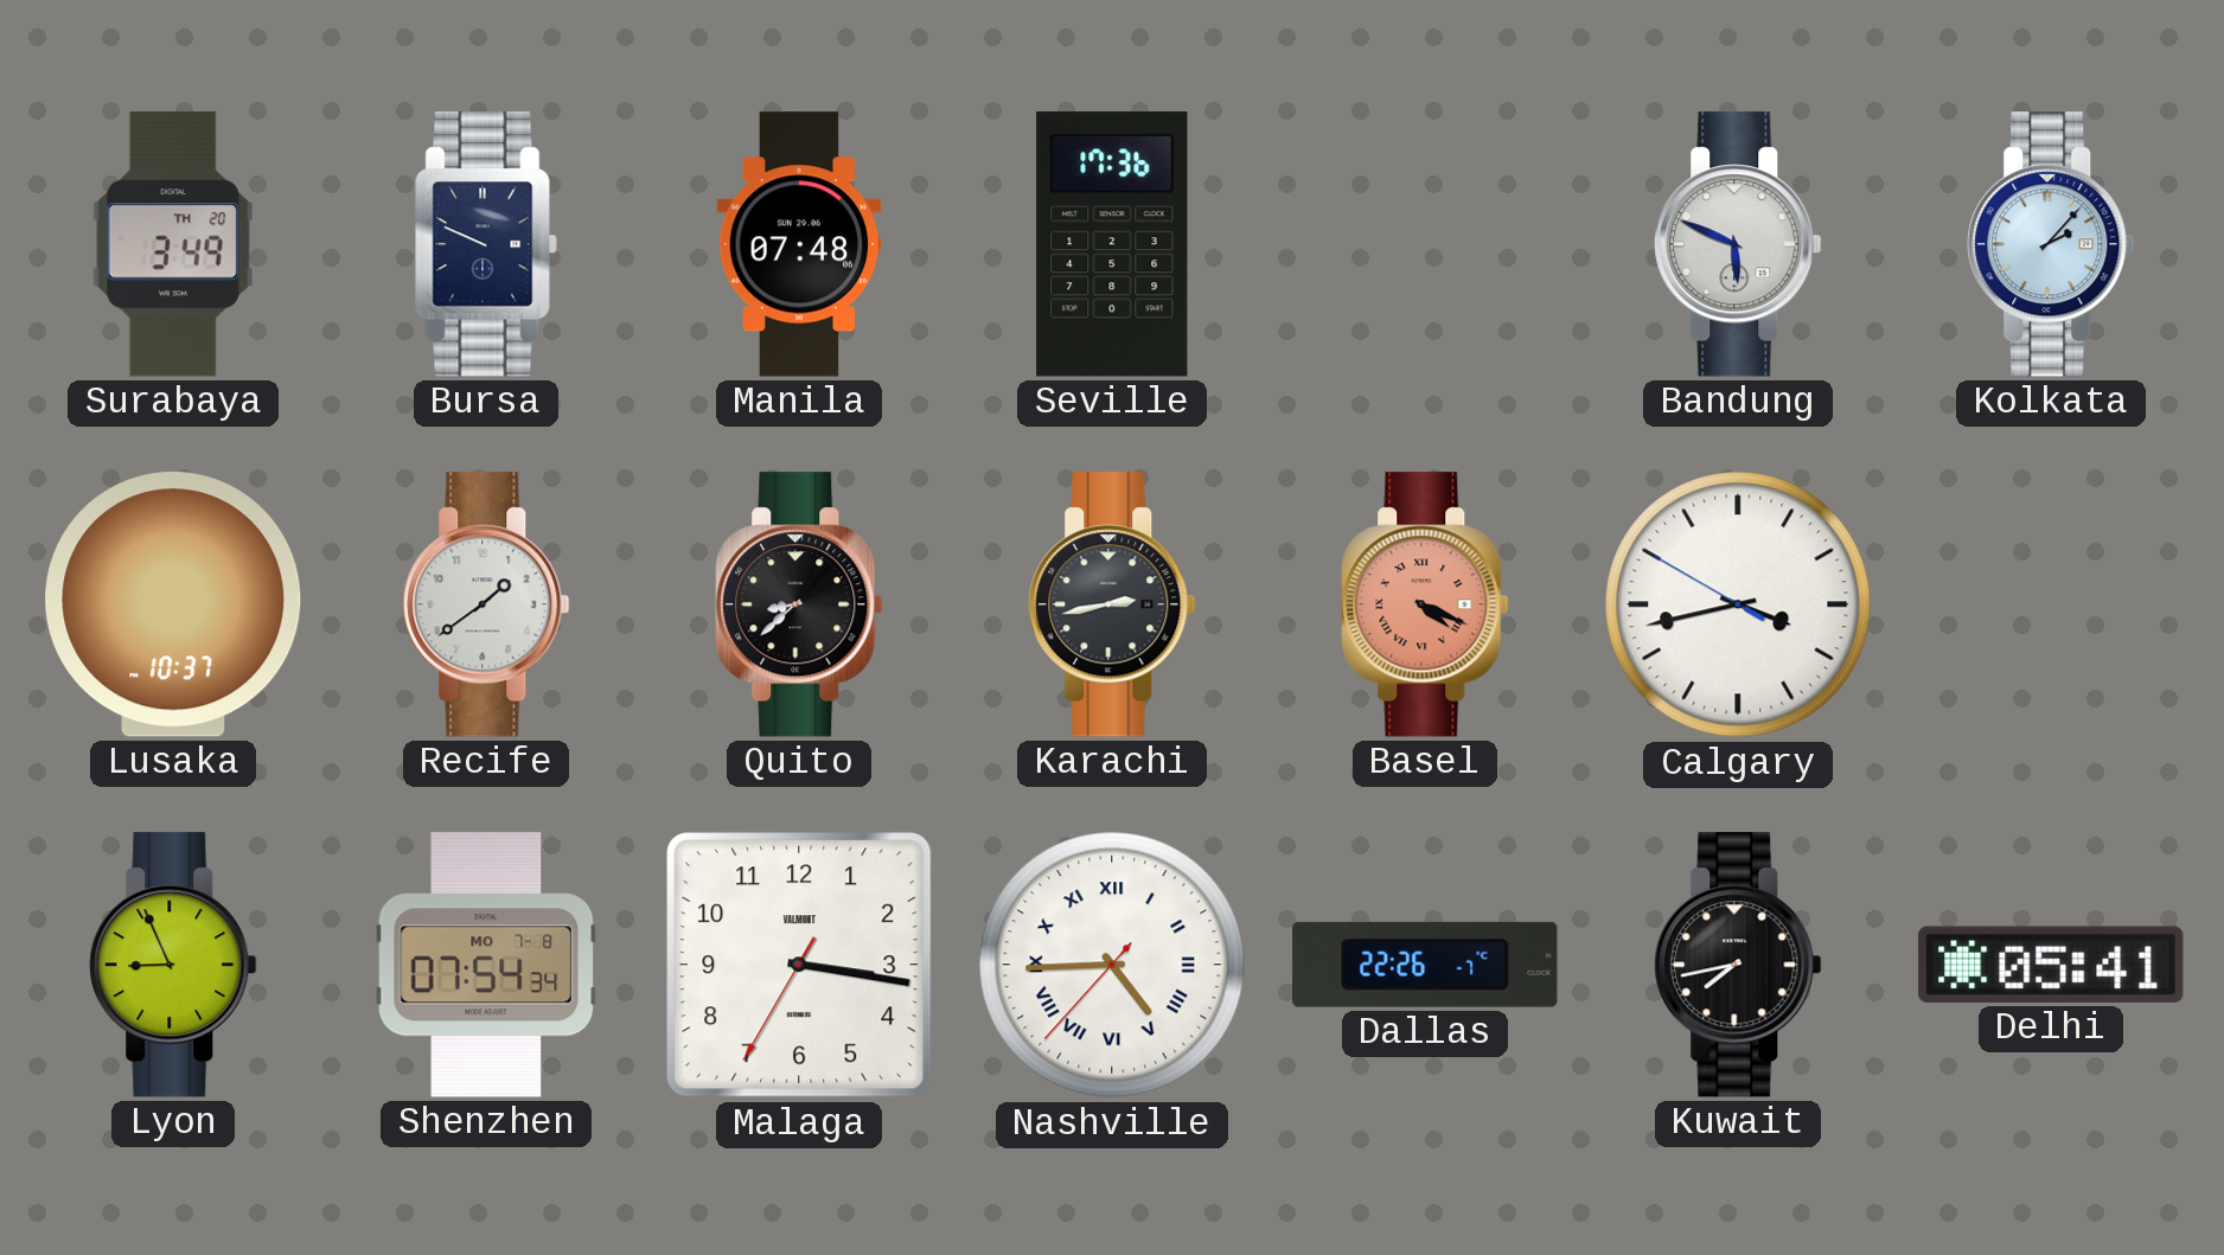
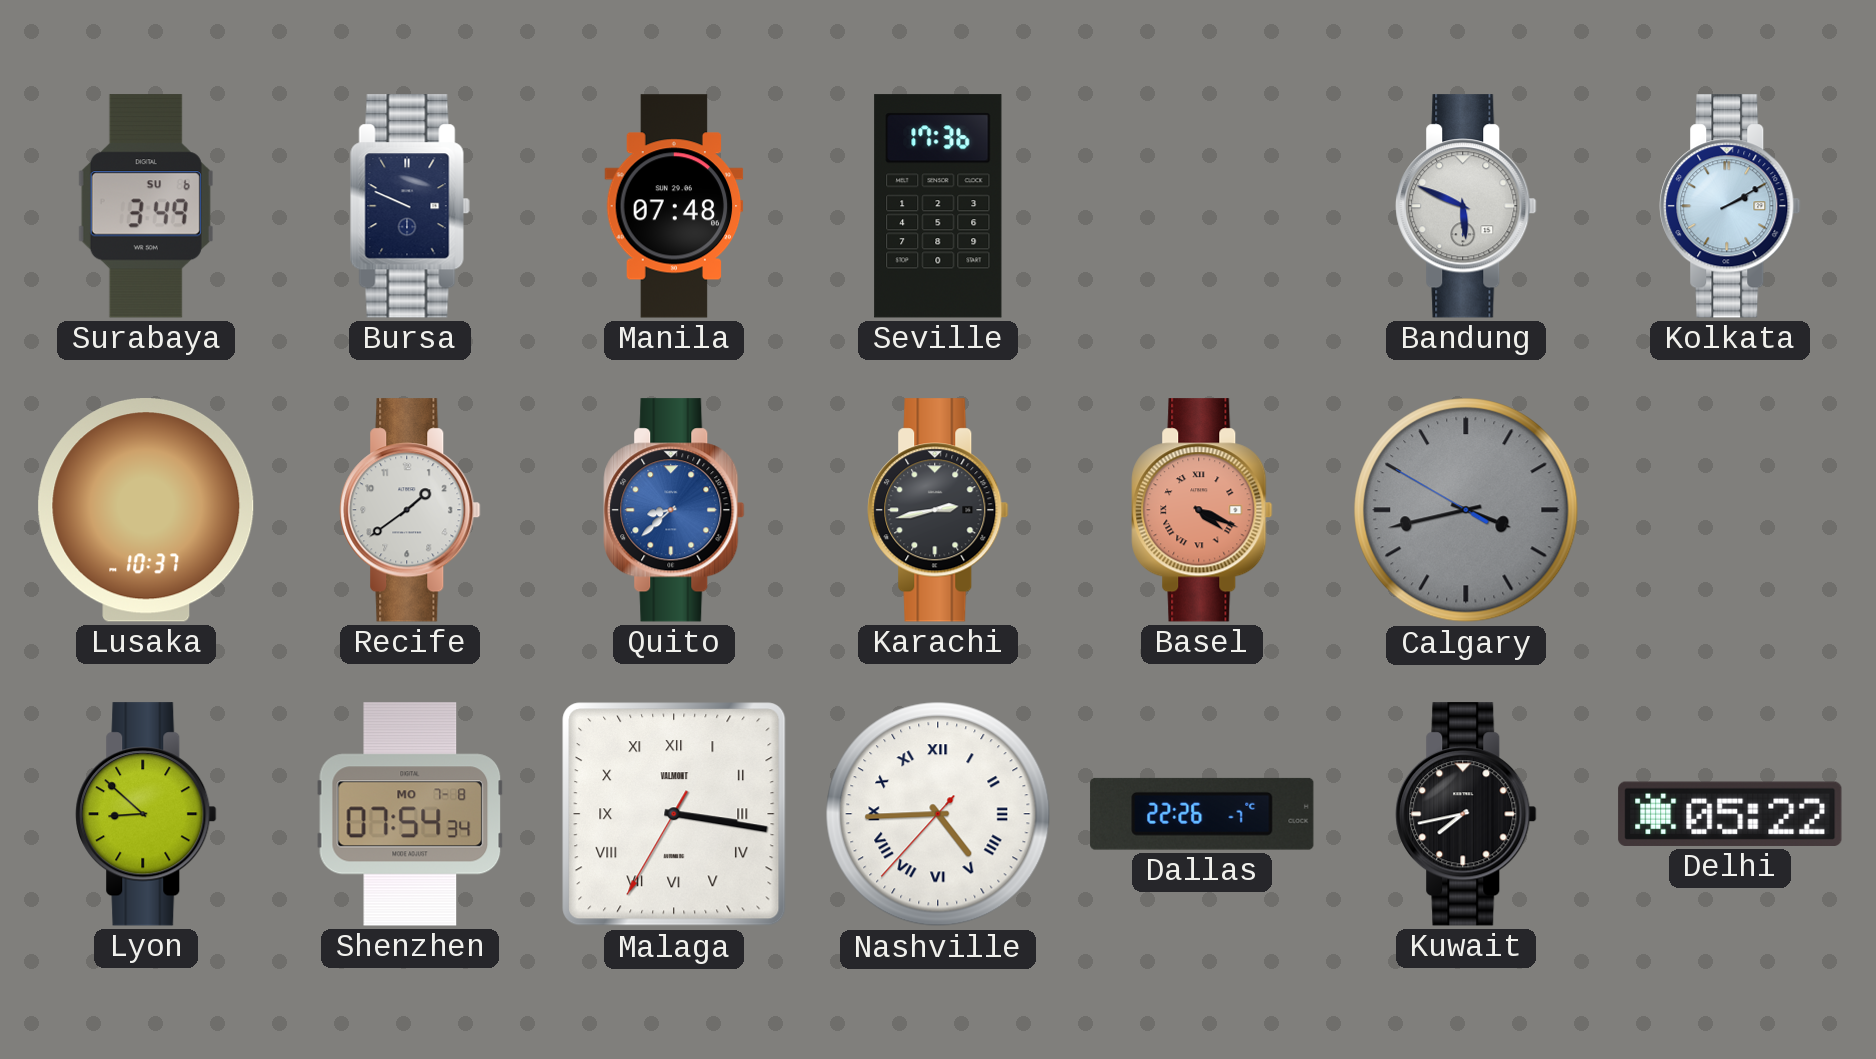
Surabaya date: TH 20 -> SU 6 (146, 206)
Kolkata: 2:07 -> 2:10 (1730, 206)
Quito dial: black -> blue (674, 510)
Calgary dial: white -> grey (1466, 510)
Lyon: 8:56 -> 8:52 (146, 814)
Malaga numerals: Arabic -> Roman (674, 814)
Delhi: 05:41 -> 05:22 (1730, 814)
